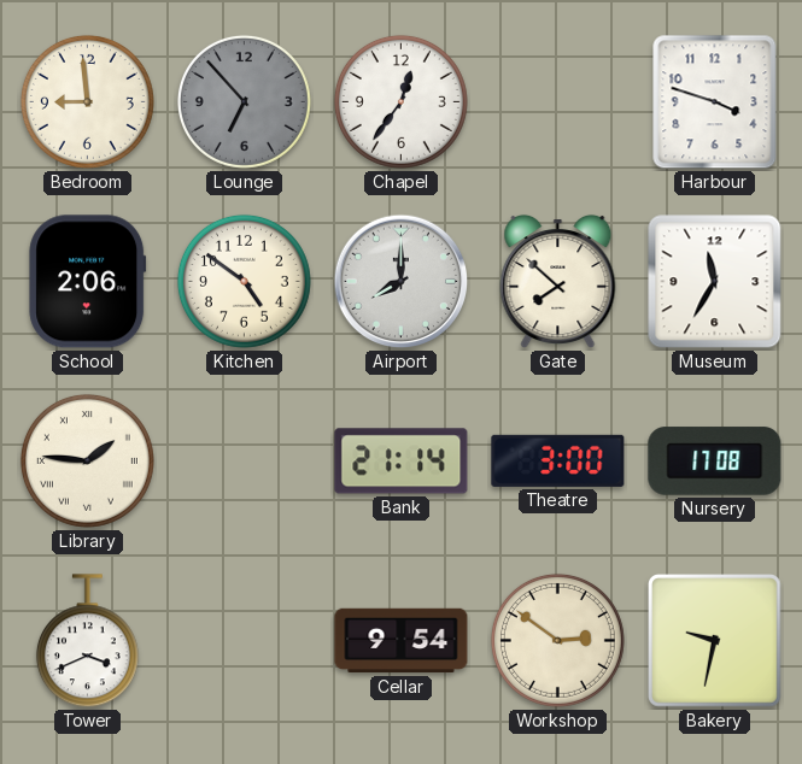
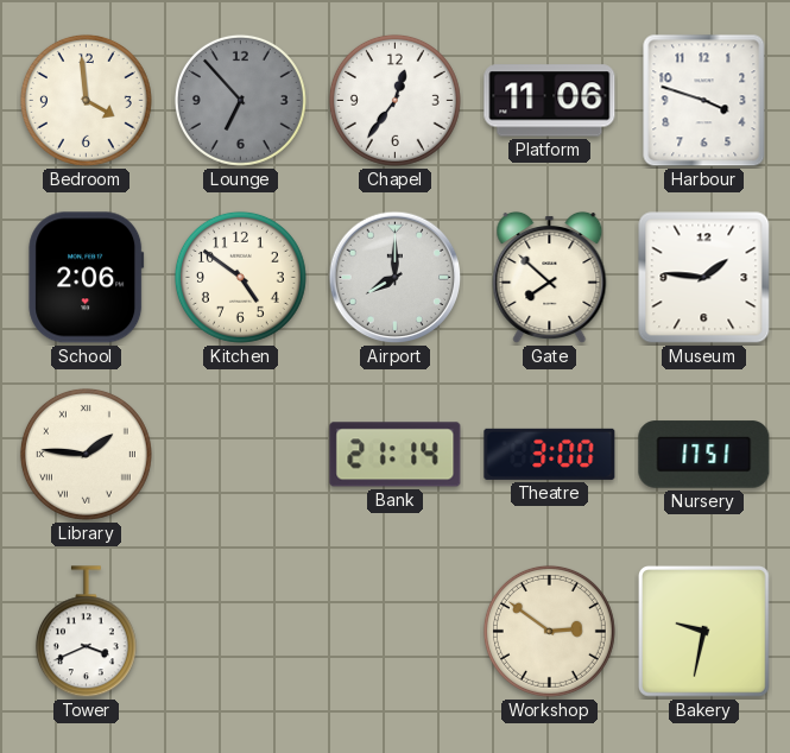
Bedroom: 8:59 -> 3:59 (86, 100)
Platform: none -> 11:06 (550, 101)
Museum: 11:35 -> 1:46 (704, 278)
Nursery: 17:08 -> 17:51 (704, 455)
Cellar: 9:54 -> none (402, 641)
